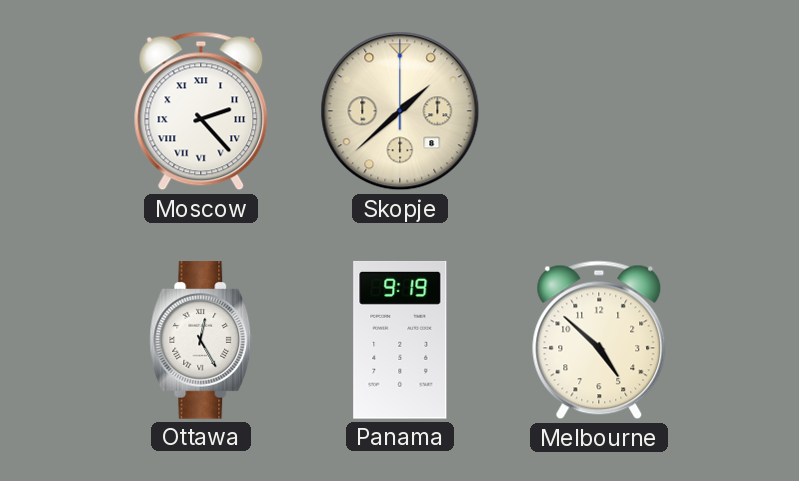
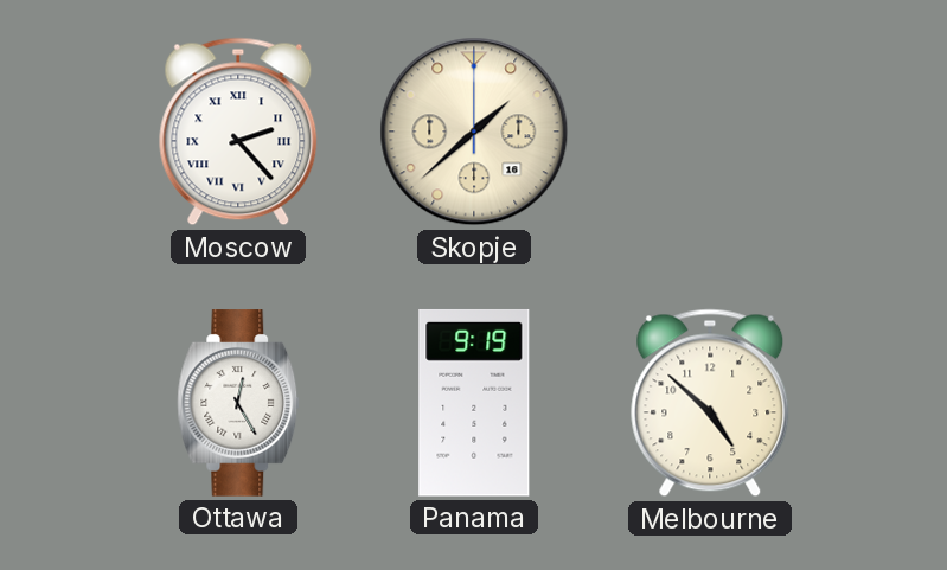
Skopje date: 8 -> 16 (474, 132)
